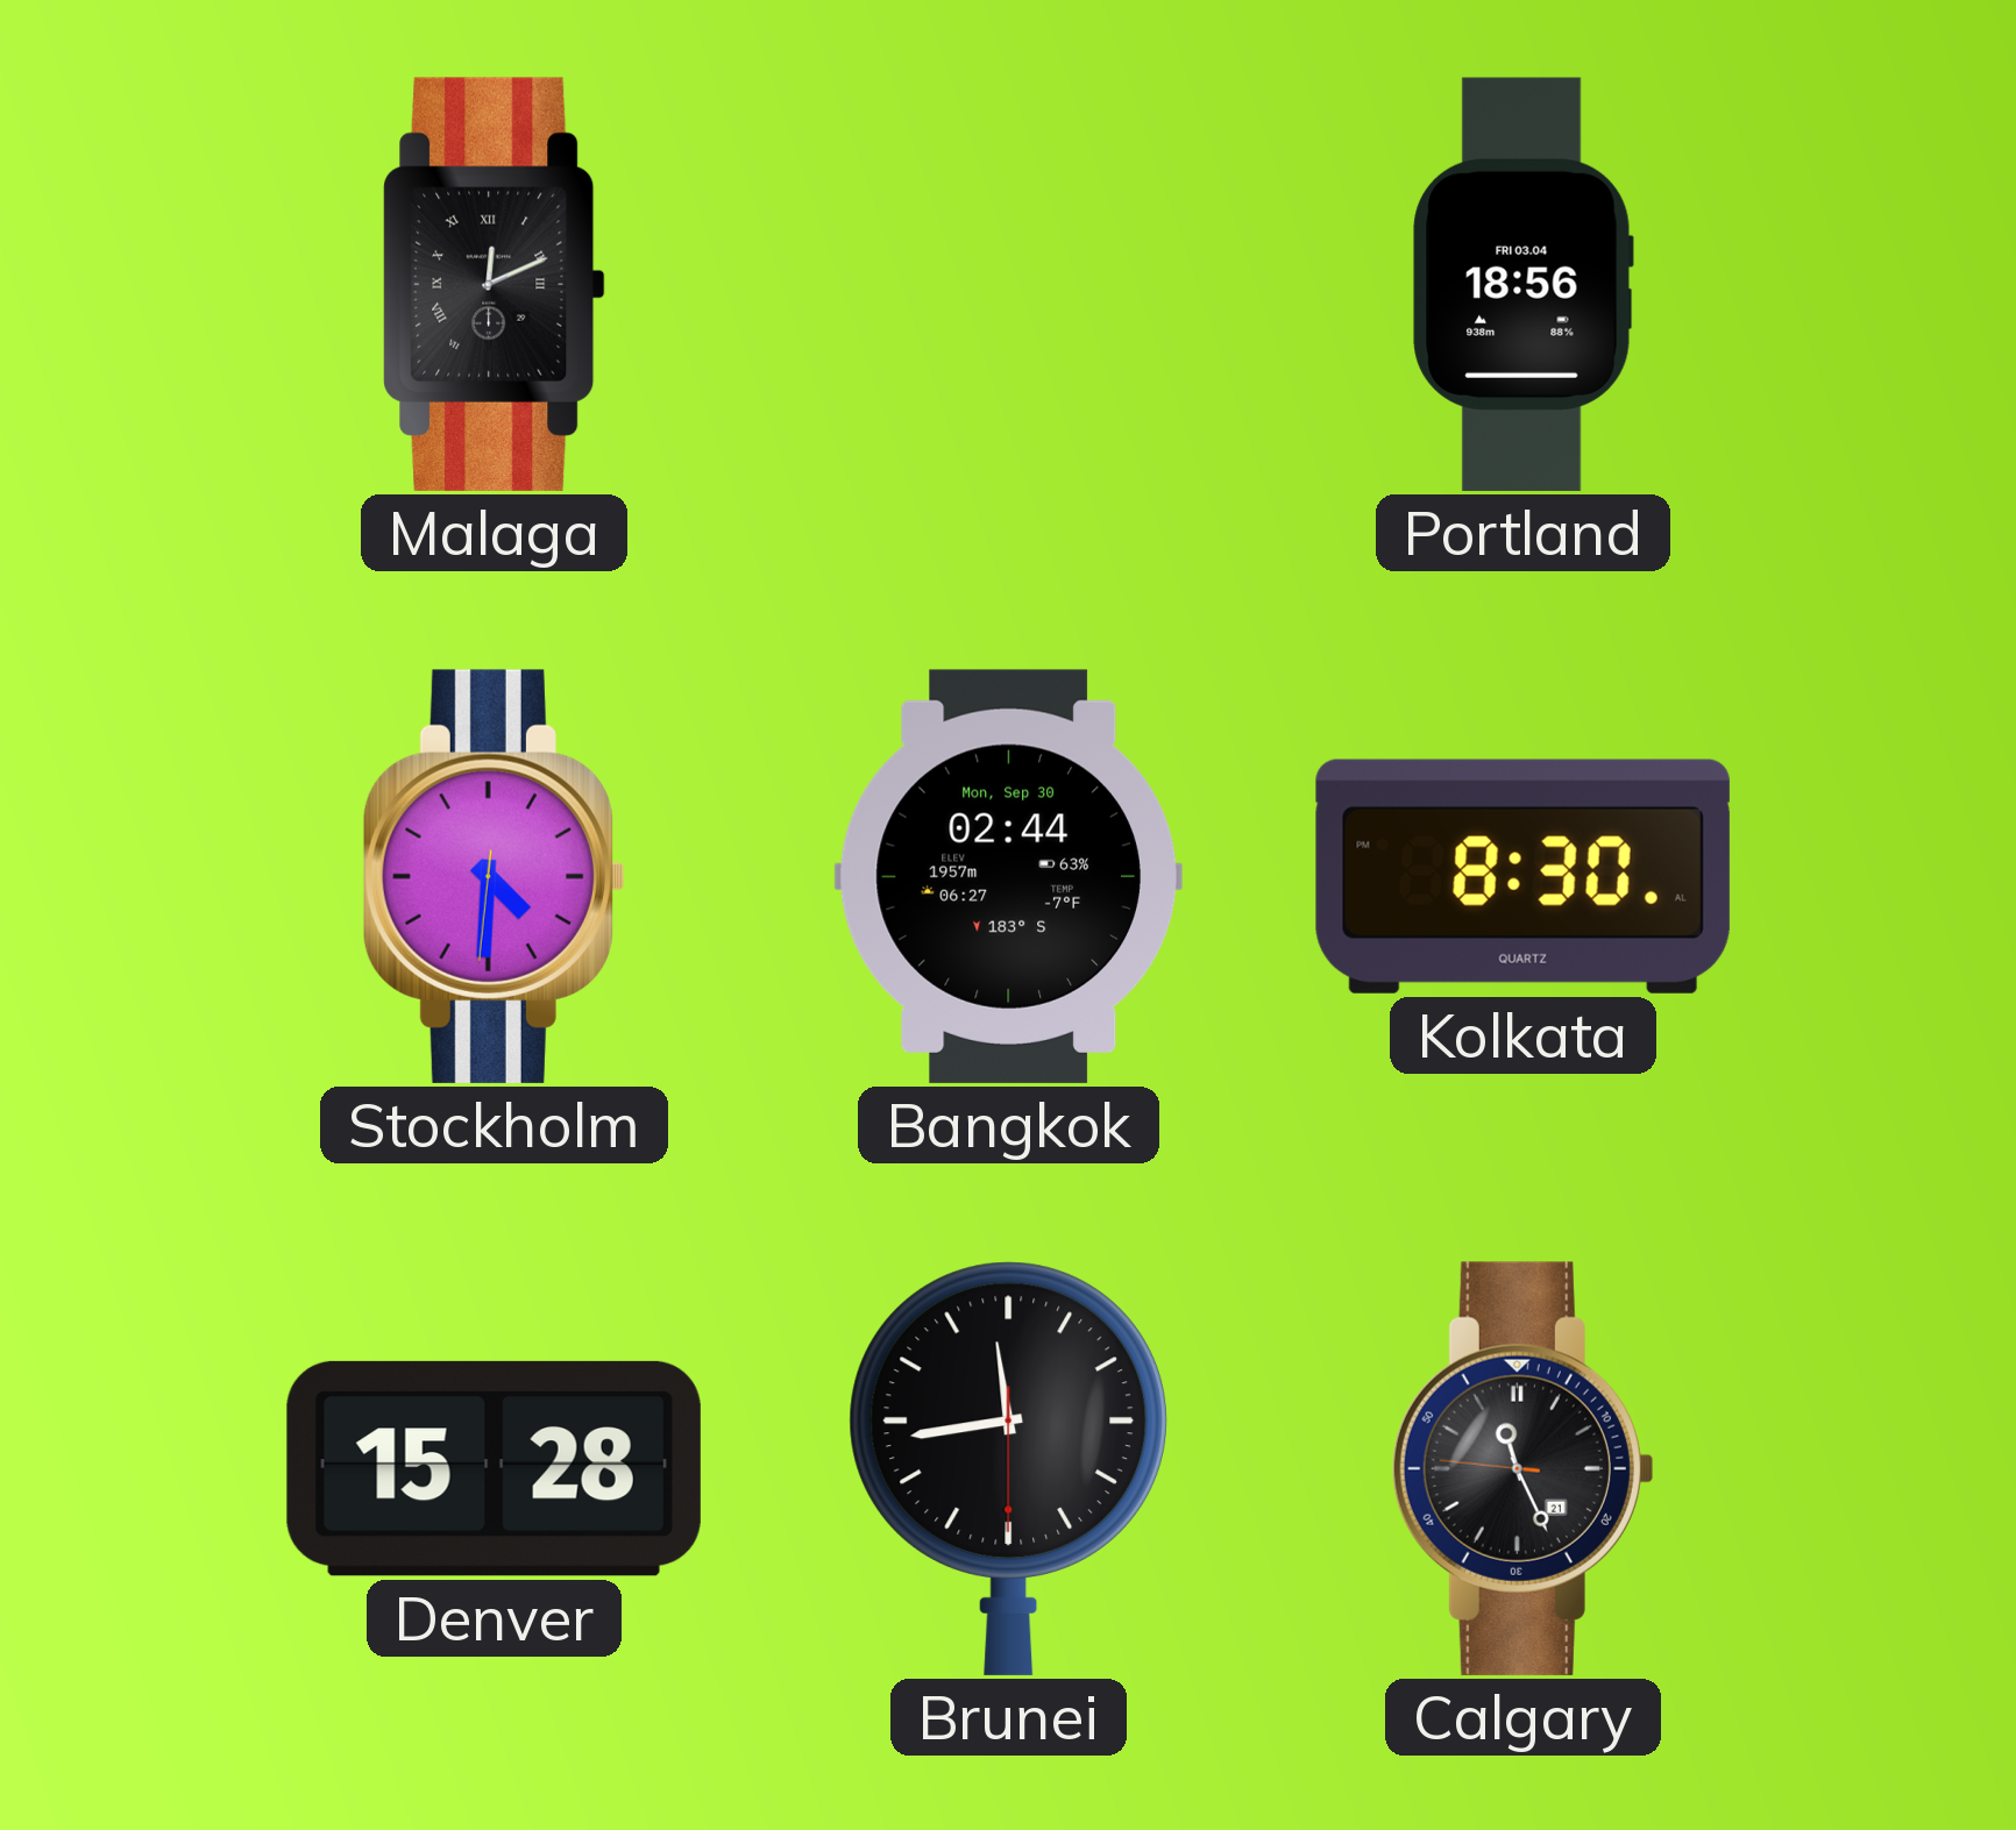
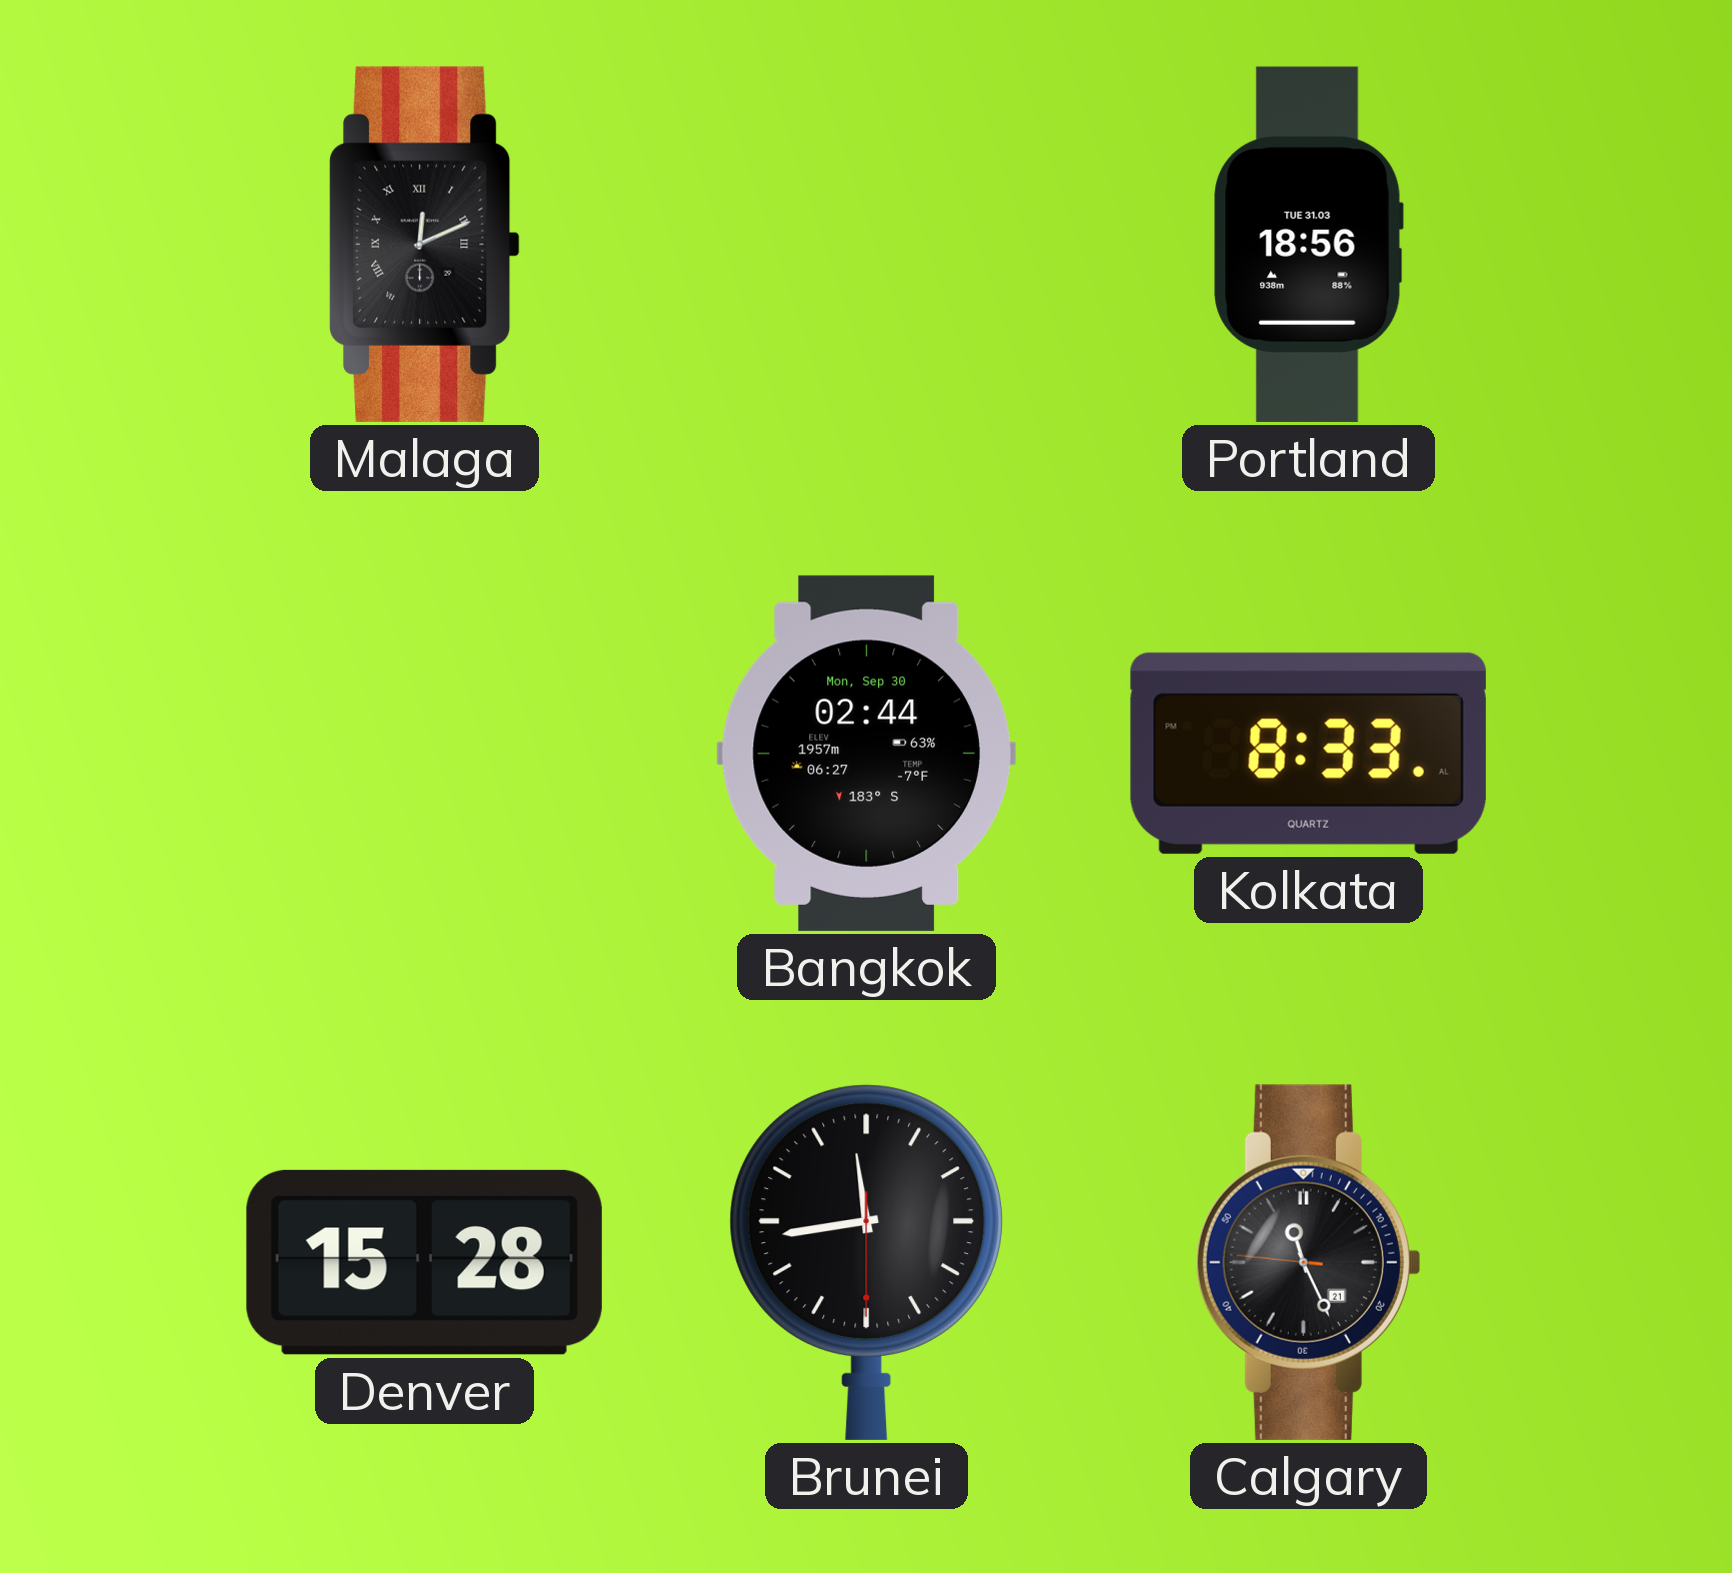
Portland date: FRI 03.04 -> TUE 31.03 (1308, 244)
Stockholm: 4:30 -> none (494, 876)
Kolkata: 8:30 -> 8:33 (1308, 753)
